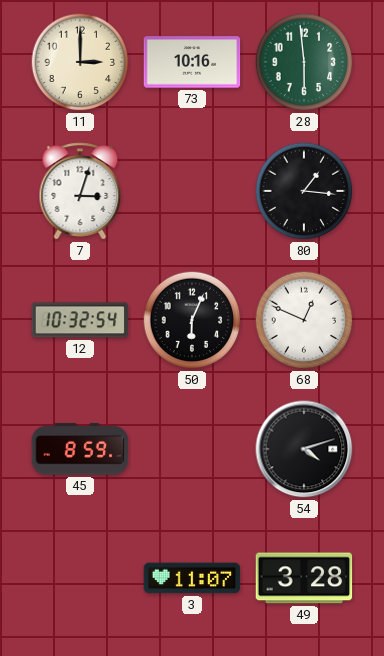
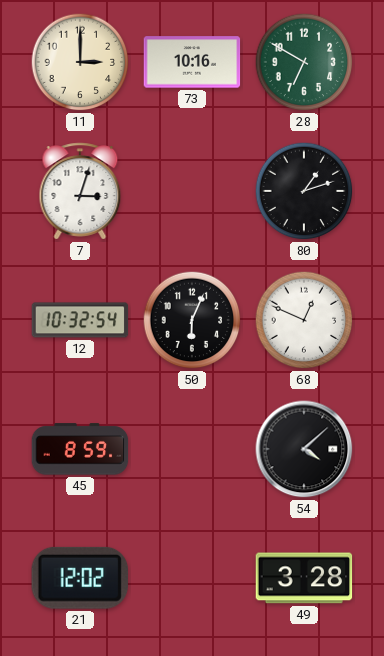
28: 5:59 -> 6:50 (304, 62)
80: 1:16 -> 1:12 (304, 191)
54: 4:12 -> 4:08 (304, 449)
21: none -> 12:02 (80, 578)
3: 11:07 -> none (192, 578)
